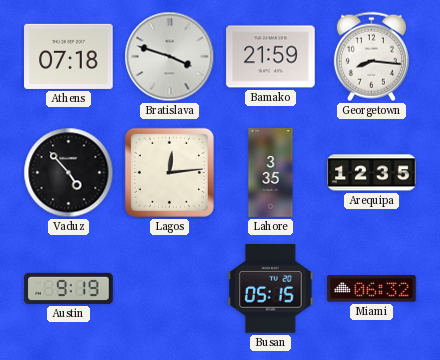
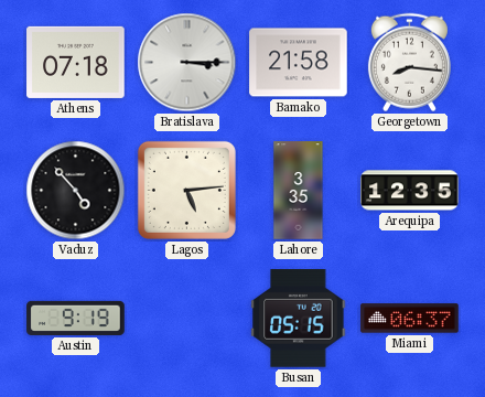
Bratislava: 3:48 -> 3:15 (187, 63)
Bamako: 21:59 -> 21:58 (299, 63)
Lagos: 12:14 -> 5:14 (186, 190)
Miami: 06:32 -> 06:37 (410, 319)
